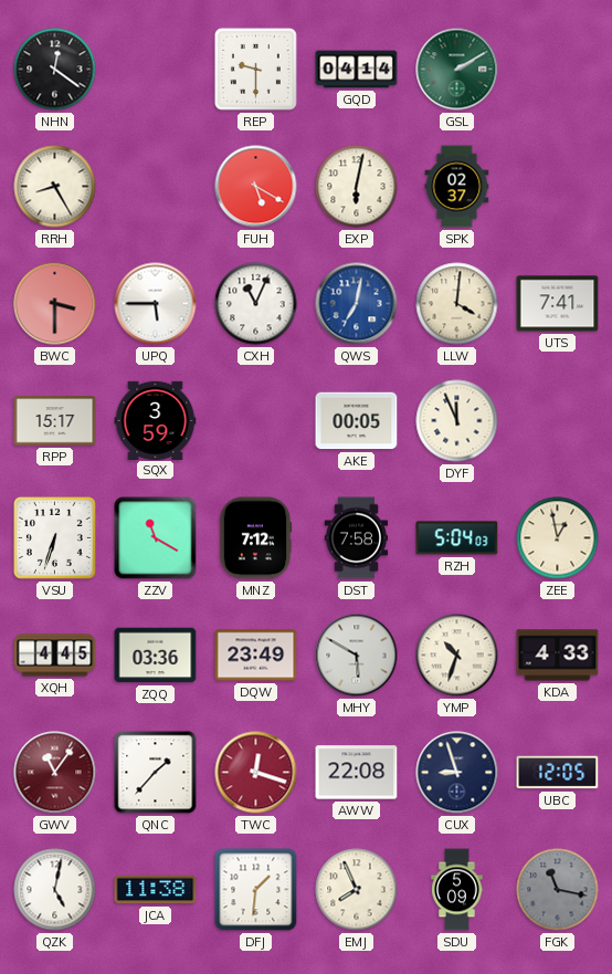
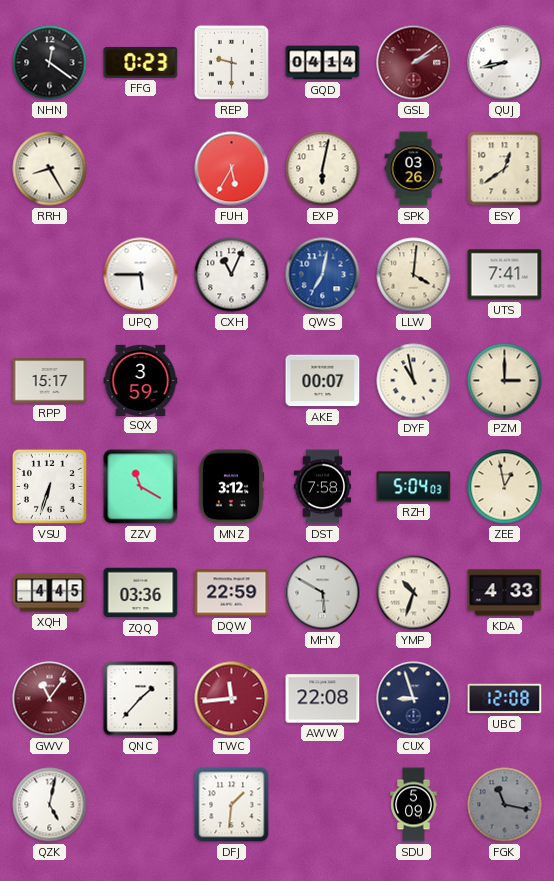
FFG: none -> 0:23 (141, 62)
GSL: 2:10 -> 2:09 (414, 63)
GSL dial: green -> burgundy (414, 63)
QUJ: none -> 8:43 (505, 63)
FUH: 5:20 -> 5:35 (232, 169)
SPK: 02:37 -> 03:26 (414, 169)
ESY: none -> 12:39 (505, 169)
BWC: 3:30 -> none (55, 304)
AKE: 00:05 -> 00:07 (323, 381)
DYF: 11:56 -> 10:58 (414, 381)
PZM: none -> 3:00 (505, 381)
MNZ: 7:12 -> 3:12 (231, 487)
DQW: 23:49 -> 22:59 (232, 593)
TWC: 12:18 -> 11:44 (232, 699)
UBC: 12:05 -> 12:08 (505, 699)
JCA: 11:38 -> none (156, 890)
EMJ: 7:56 -> none (357, 890)
